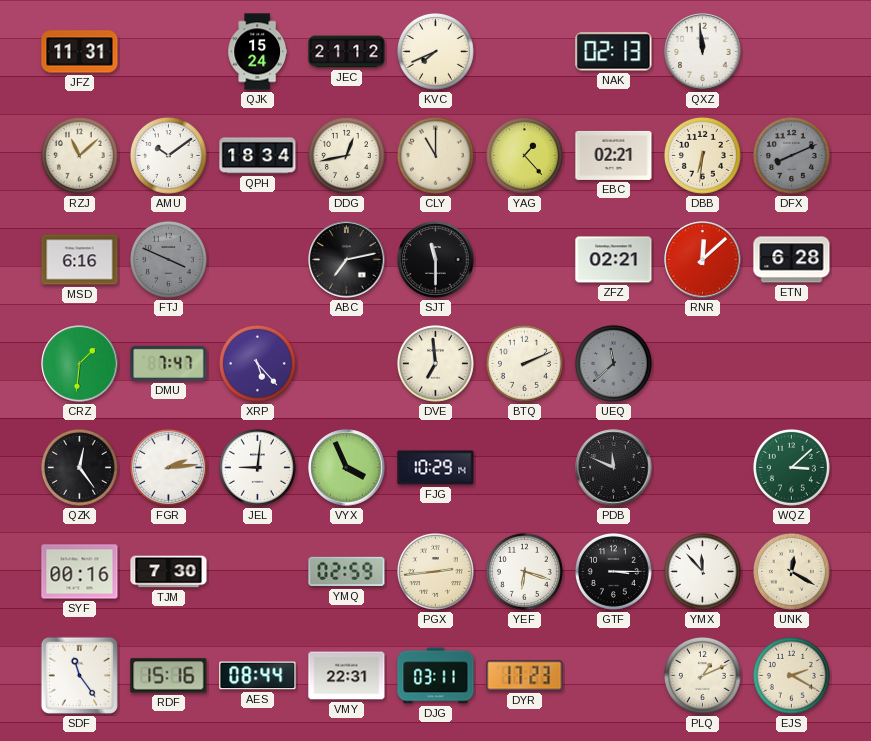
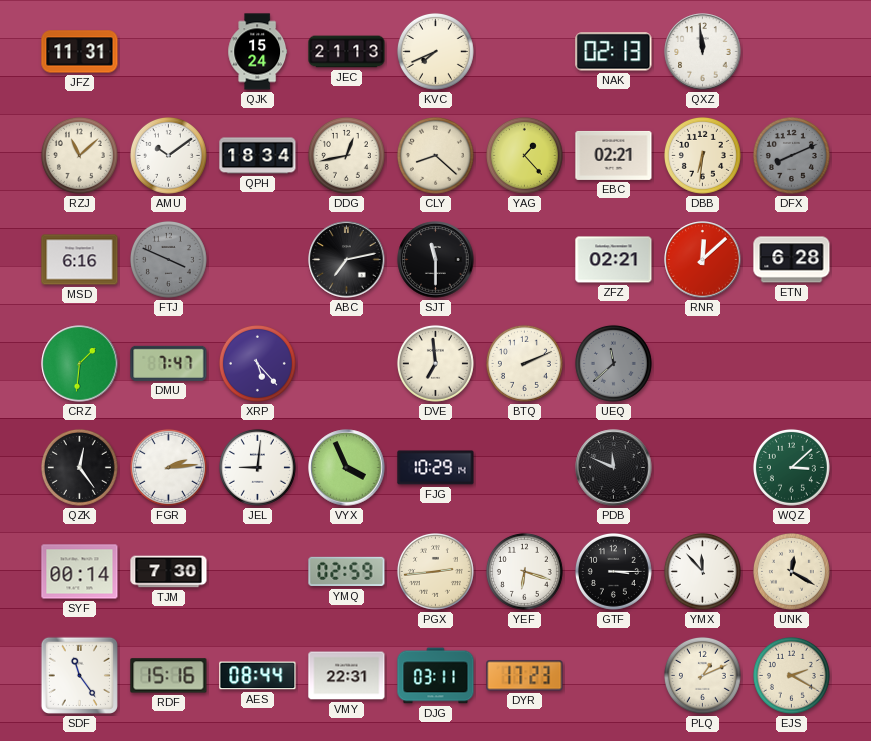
JEC: 21:12 -> 21:13 (347, 52)
CLY: 11:00 -> 8:22 (435, 155)
SYF: 00:16 -> 00:14 (80, 572)
